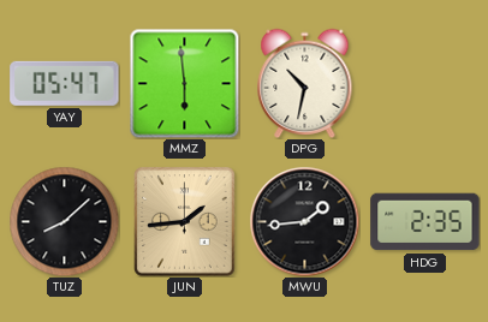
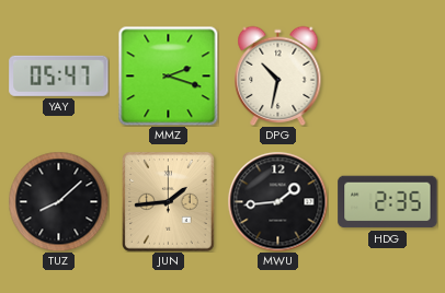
MMZ: 5:59 -> 2:18 (168, 75)
